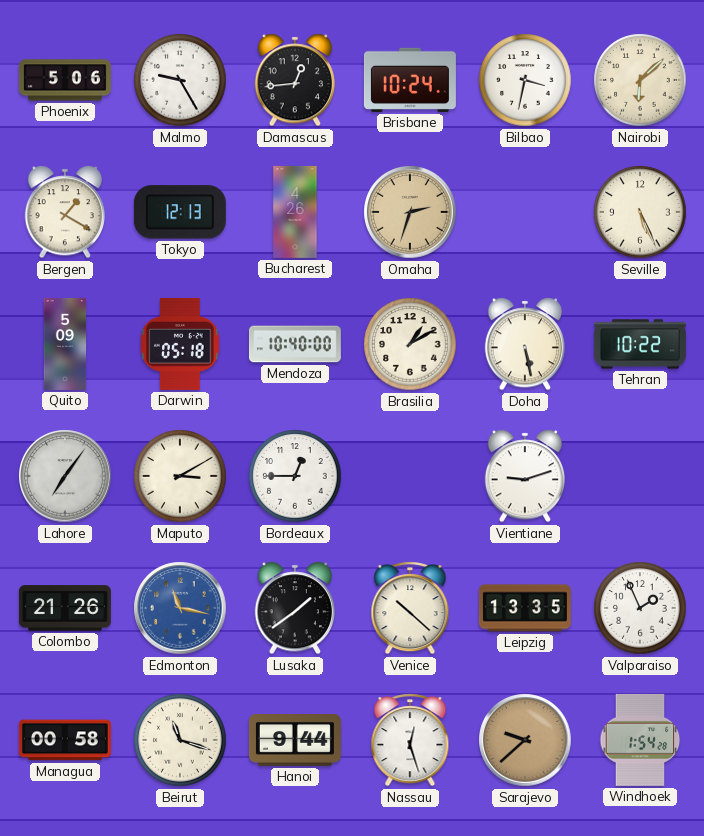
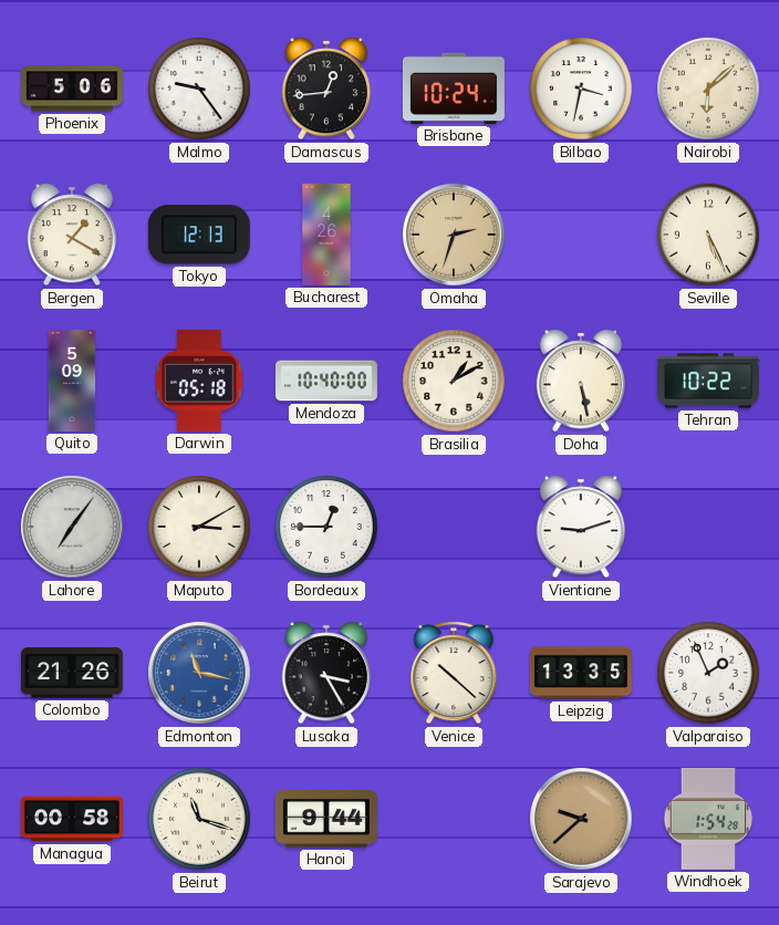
Malmo: 9:25 -> 9:24 (199, 89)
Lusaka: 1:39 -> 3:25 (325, 673)
Nassau: 12:27 -> none (410, 740)
